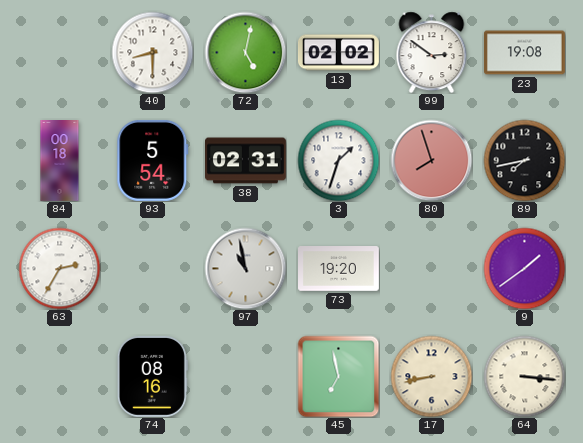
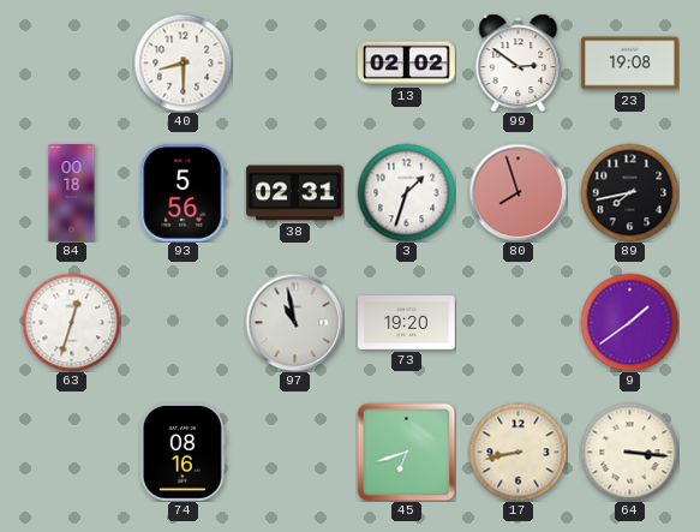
72: 5:02 -> none (245, 52)
93: 5:54 -> 5:56 (184, 192)
63: 2:35 -> 12:33 (71, 322)
45: 6:58 -> 6:42 (406, 452)
